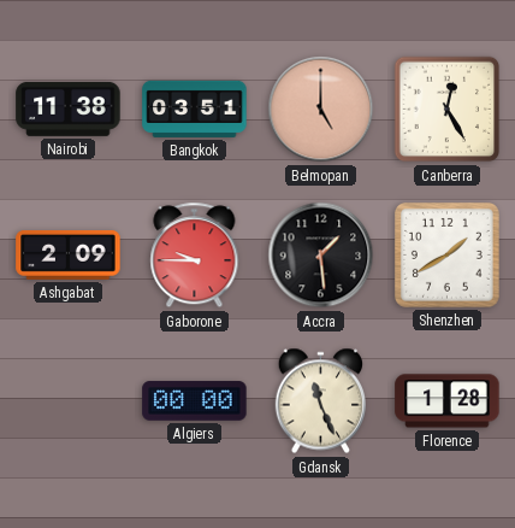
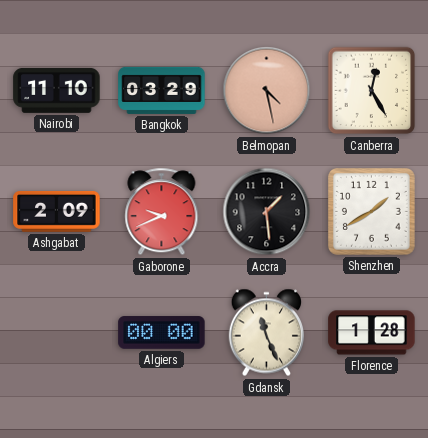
Nairobi: 11:38 -> 11:10 (57, 90)
Bangkok: 03:51 -> 03:29 (162, 90)
Belmopan: 5:00 -> 4:28 (267, 91)
Gaborone: 9:45 -> 9:41 (162, 212)
